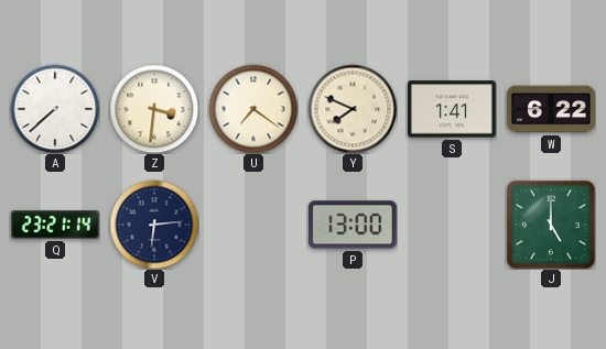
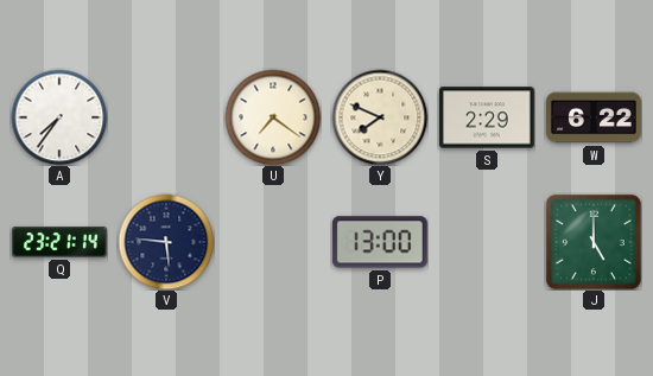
A: 7:38 -> 7:36 (59, 117)
Z: 3:31 -> none (154, 109)
S: 1:41 -> 2:29 (487, 117)
V: 6:14 -> 5:46 (166, 242)
